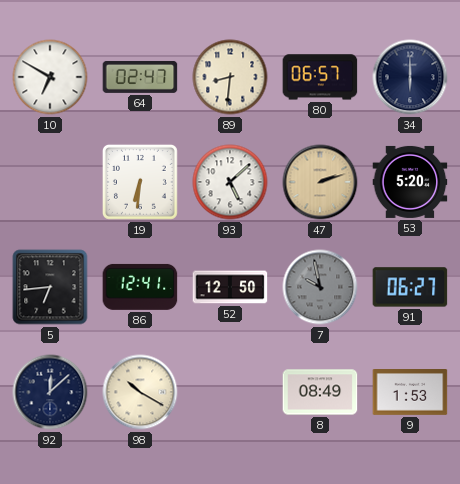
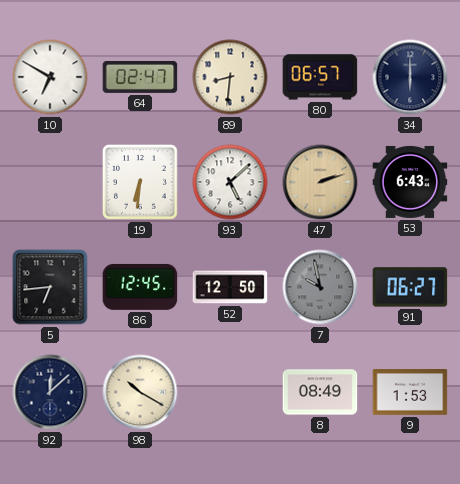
53: 5:20 -> 6:43 (410, 182)
86: 12:41 -> 12:45 (140, 287)
